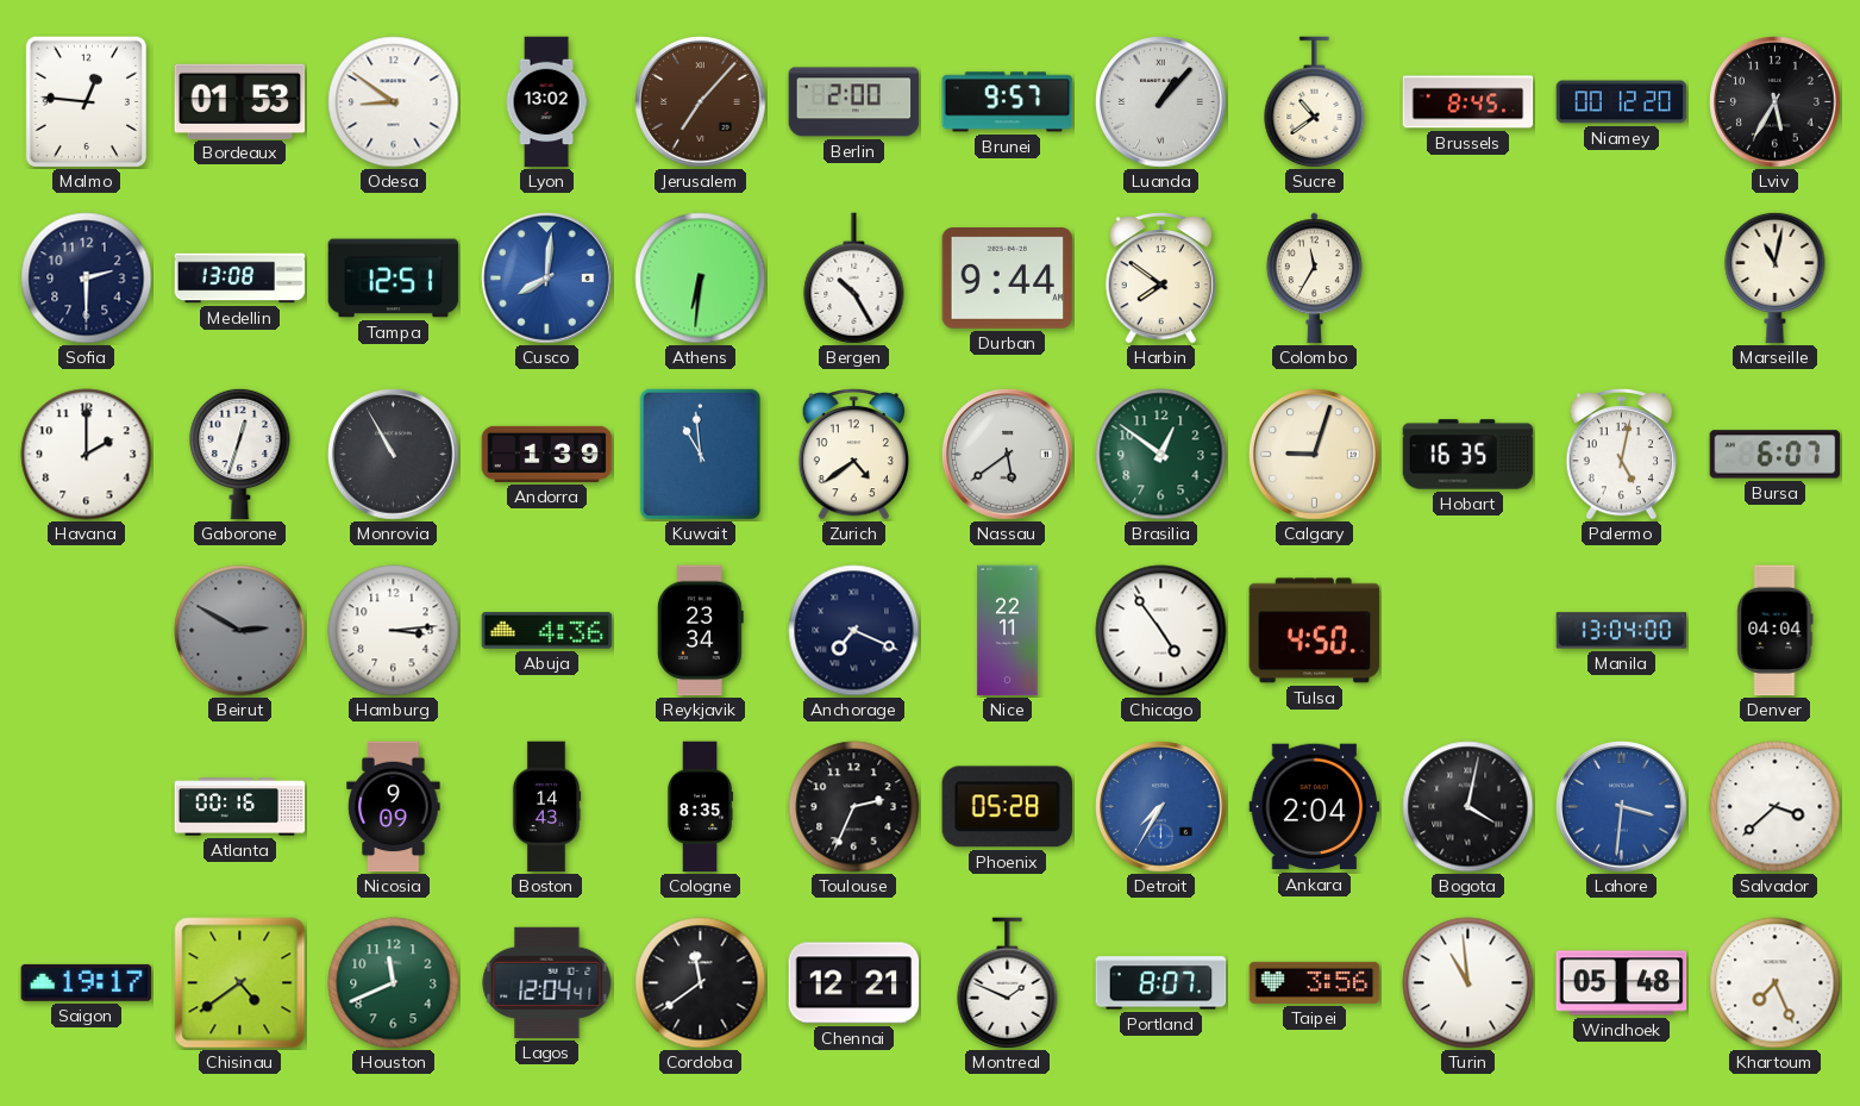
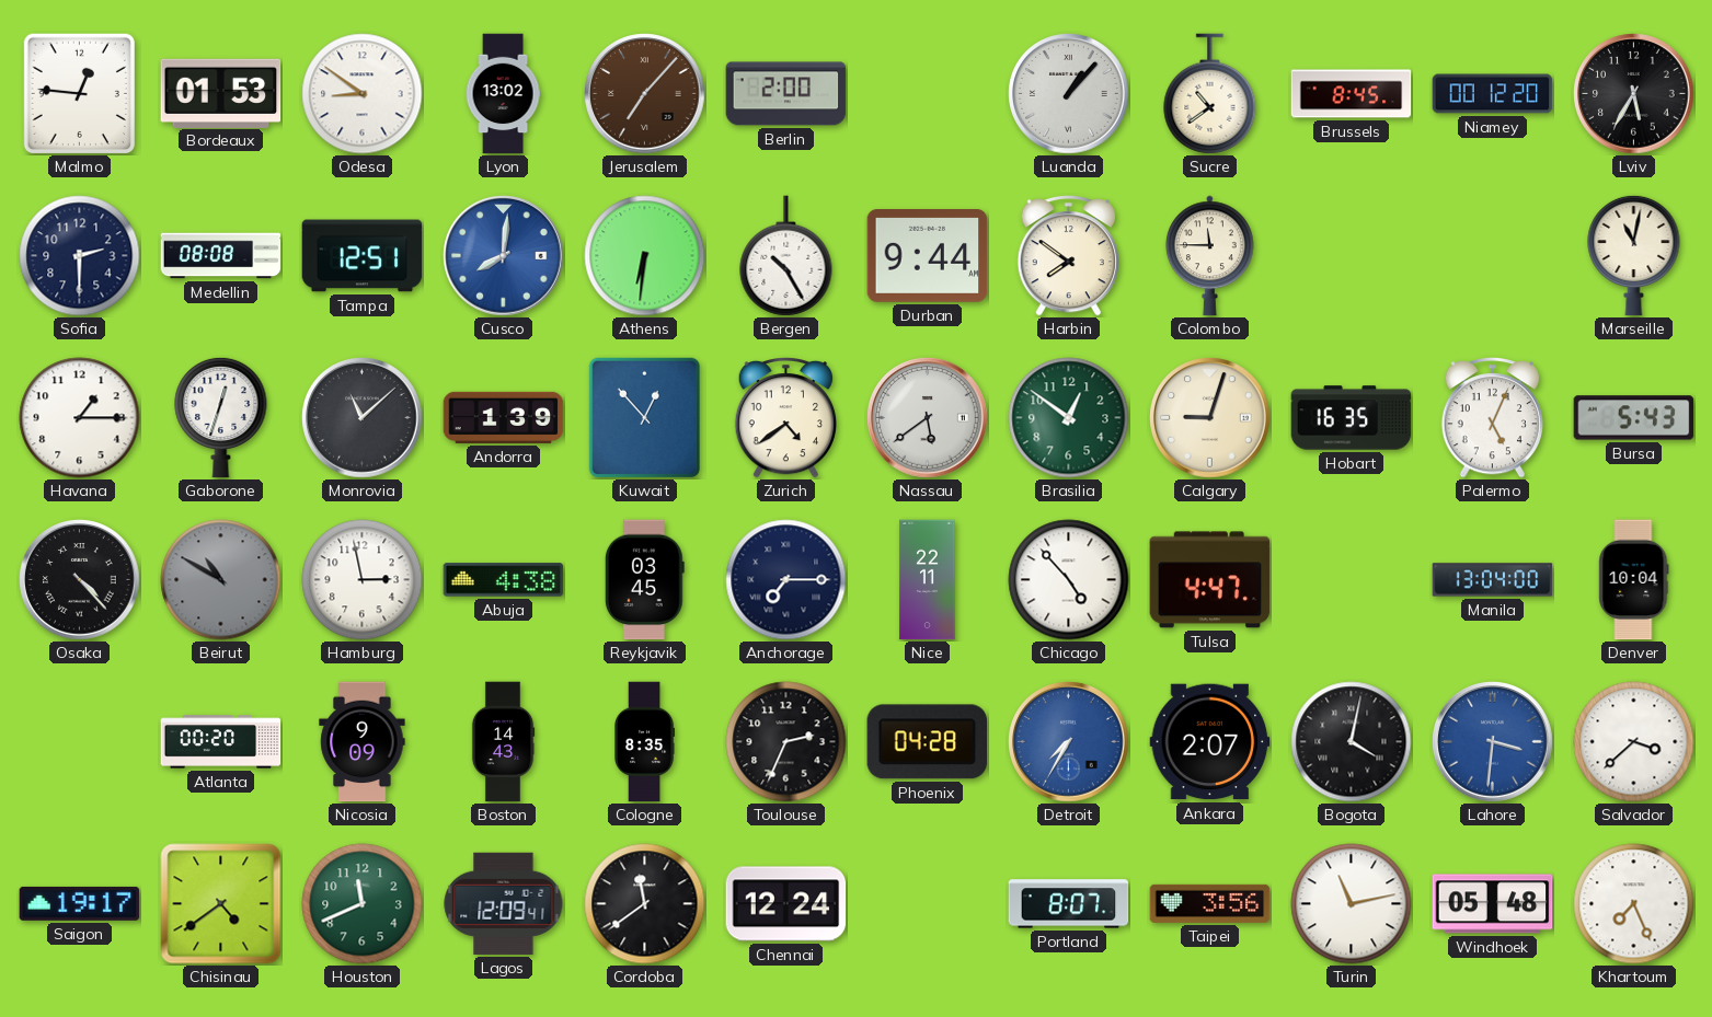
Brunei: 9:57 -> none (1008, 102)
Medellin: 13:08 -> 08:08 (221, 256)
Colombo: 11:35 -> 11:45 (1210, 256)
Havana: 2:00 -> 1:15 (80, 418)
Monrovia: 10:55 -> 11:08 (363, 418)
Kuwait: 10:59 -> 12:53 (644, 417)
Palermo: 5:02 -> 5:04 (1492, 418)
Bursa: 6:07 -> 5:43 (1634, 418)
Osaka: none -> 4:23 (80, 580)
Beirut: 2:50 -> 10:50 (221, 580)
Hamburg: 3:14 -> 2:58 (363, 580)
Abuja: 4:36 -> 4:38 (504, 580)
Reykjavik: 23:34 -> 03:45 (644, 580)
Anchorage: 7:19 -> 7:15 (786, 580)
Chicago: 4:54 -> 4:53 (1069, 580)
Tulsa: 4:50 -> 4:47 (1210, 580)
Denver: 04:04 -> 10:04 (1634, 580)
Atlanta: 00:16 -> 00:20 (221, 742)
Phoenix: 05:28 -> 04:28 (927, 742)
Ankara: 2:04 -> 2:07 (1210, 742)
Lagos: 12:04 -> 12:09 (504, 903)
Chennai: 12:21 -> 12:24 (786, 904)
Montreal: 1:49 -> none (1008, 983)
Turin: 10:59 -> 11:13 (1352, 904)
